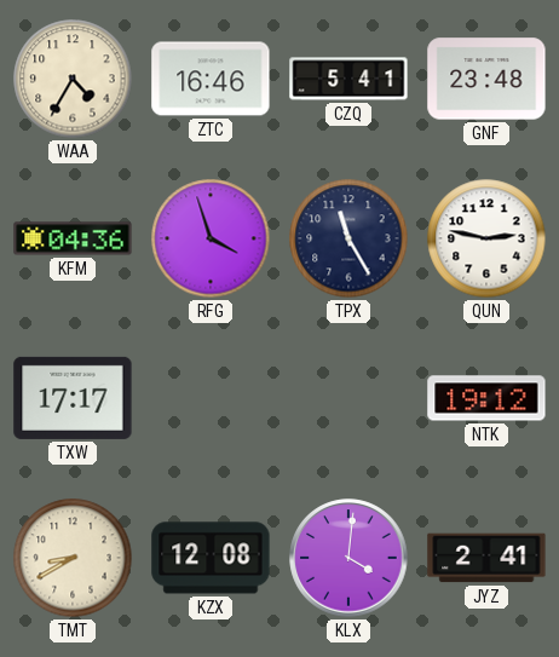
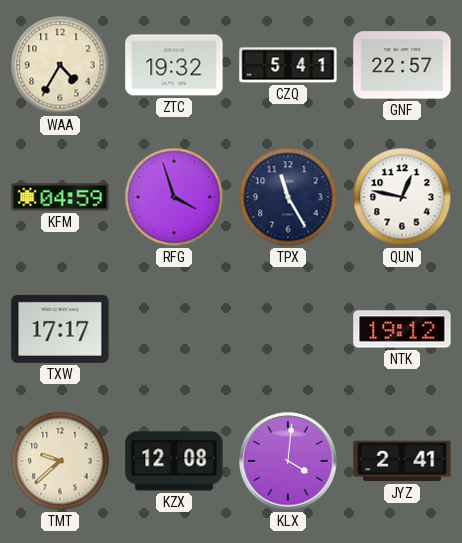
ZTC: 16:46 -> 19:32 (174, 65)
GNF: 23:48 -> 22:57 (402, 65)
KFM: 04:36 -> 04:59 (60, 197)
QUN: 2:47 -> 12:47 (402, 197)
TMT: 8:40 -> 9:38 (60, 461)
